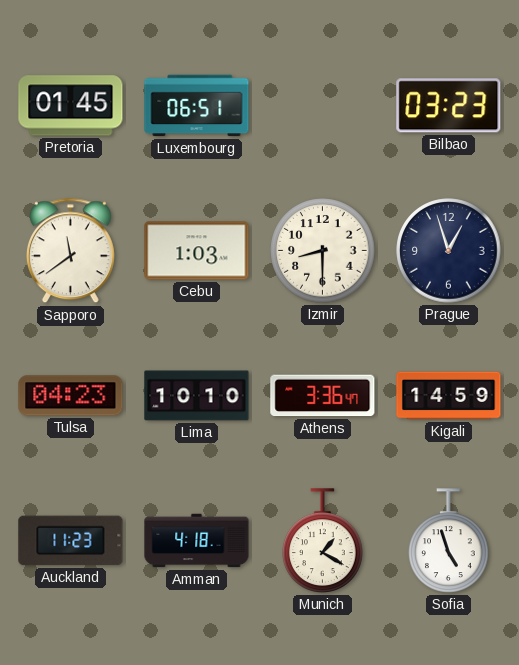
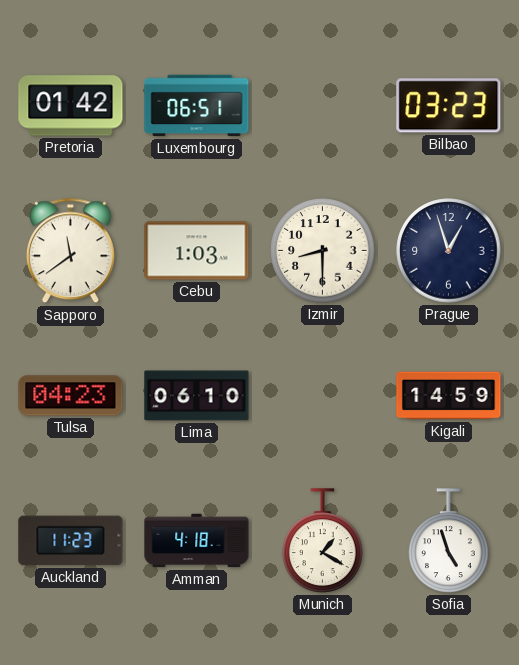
Pretoria: 01:45 -> 01:42 (71, 106)
Lima: 10:10 -> 06:10 (197, 396)
Athens: 3:36 -> none (323, 396)
